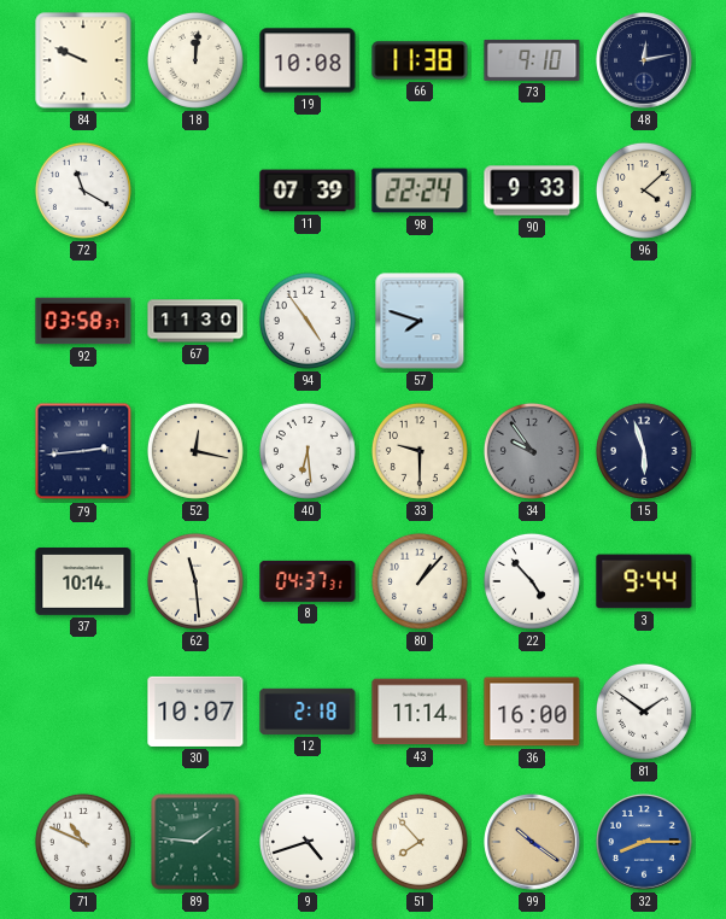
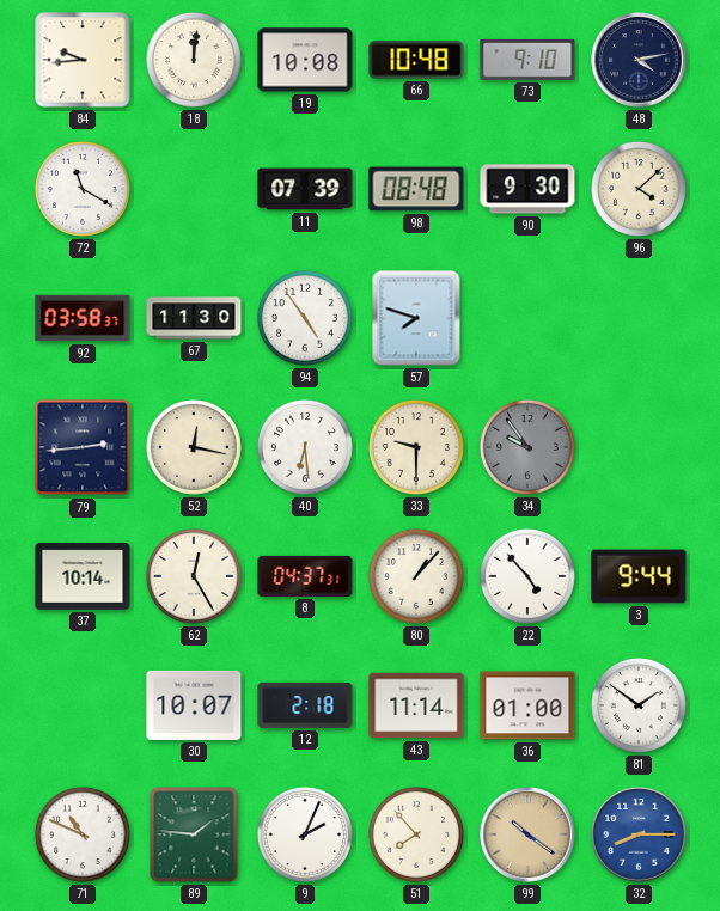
84: 9:49 -> 9:44 (83, 60)
66: 11:38 -> 10:48 (416, 60)
48: 12:13 -> 4:13 (639, 60)
98: 22:24 -> 08:48 (416, 189)
90: 9:33 -> 9:30 (527, 189)
15: 5:57 -> none (644, 451)
62: 11:29 -> 12:25 (194, 576)
36: 16:00 -> 01:00 (527, 705)
9: 4:42 -> 2:04 (305, 834)
